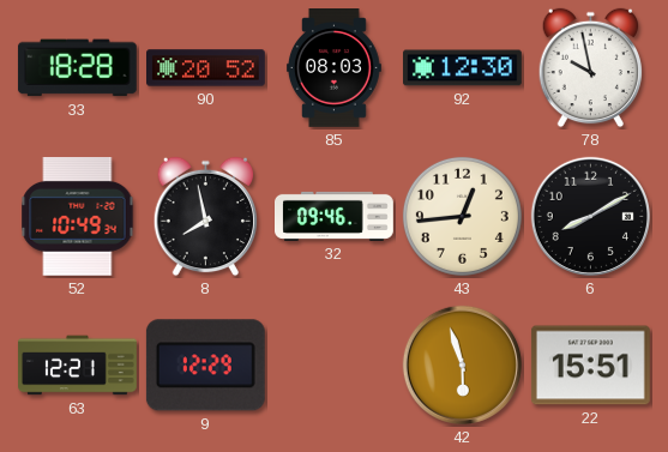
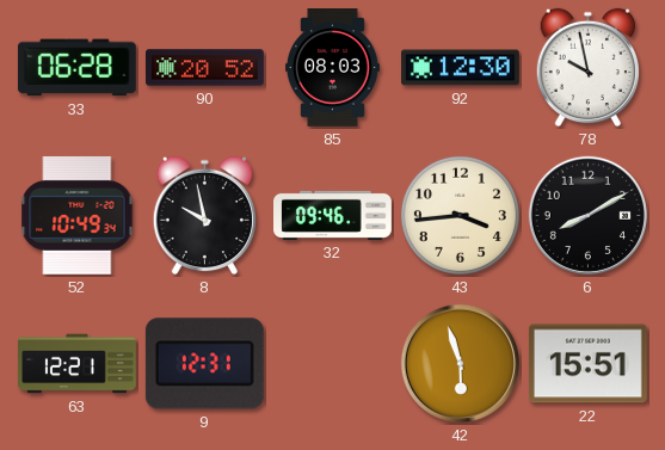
33: 18:28 -> 06:28 (76, 68)
8: 7:58 -> 9:58 (204, 216)
43: 12:44 -> 3:44 (460, 215)
9: 12:29 -> 12:31 (204, 364)
